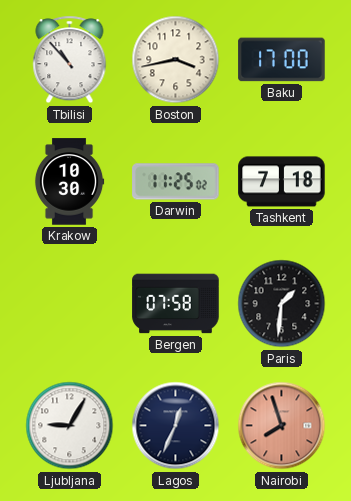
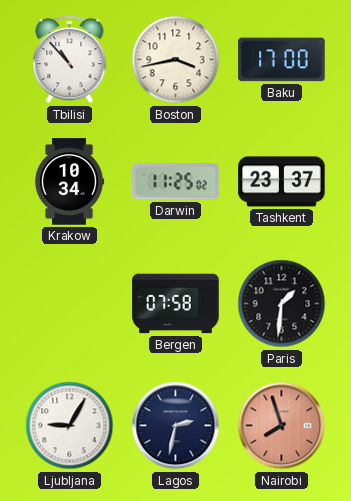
Krakow: 10:30 -> 10:34 (69, 182)
Tashkent: 7:18 -> 23:37 (282, 182)
Lagos: 12:34 -> 2:32 (176, 426)
